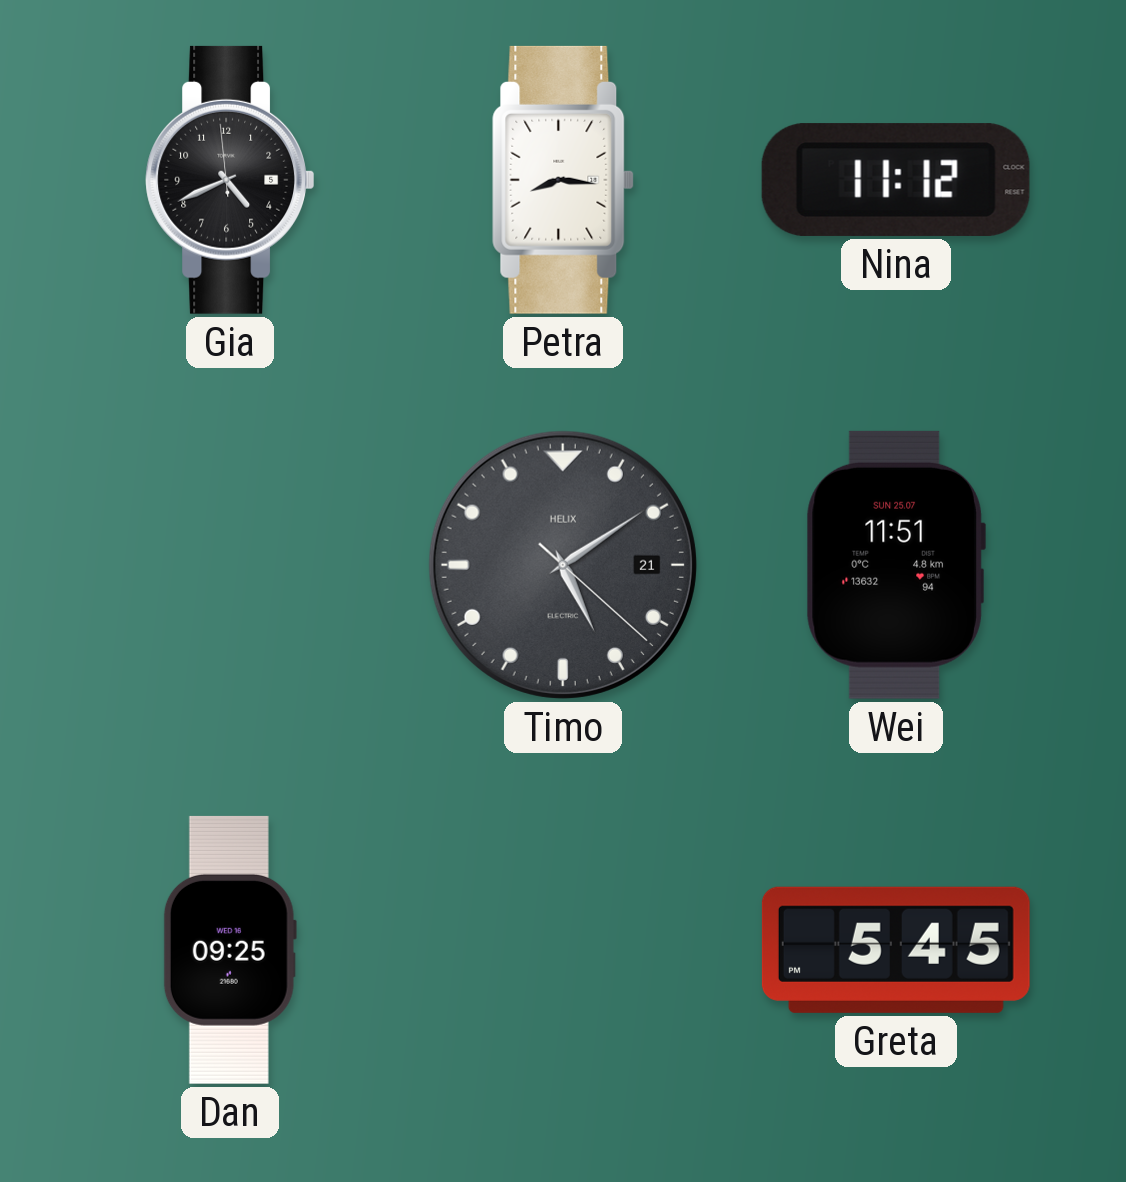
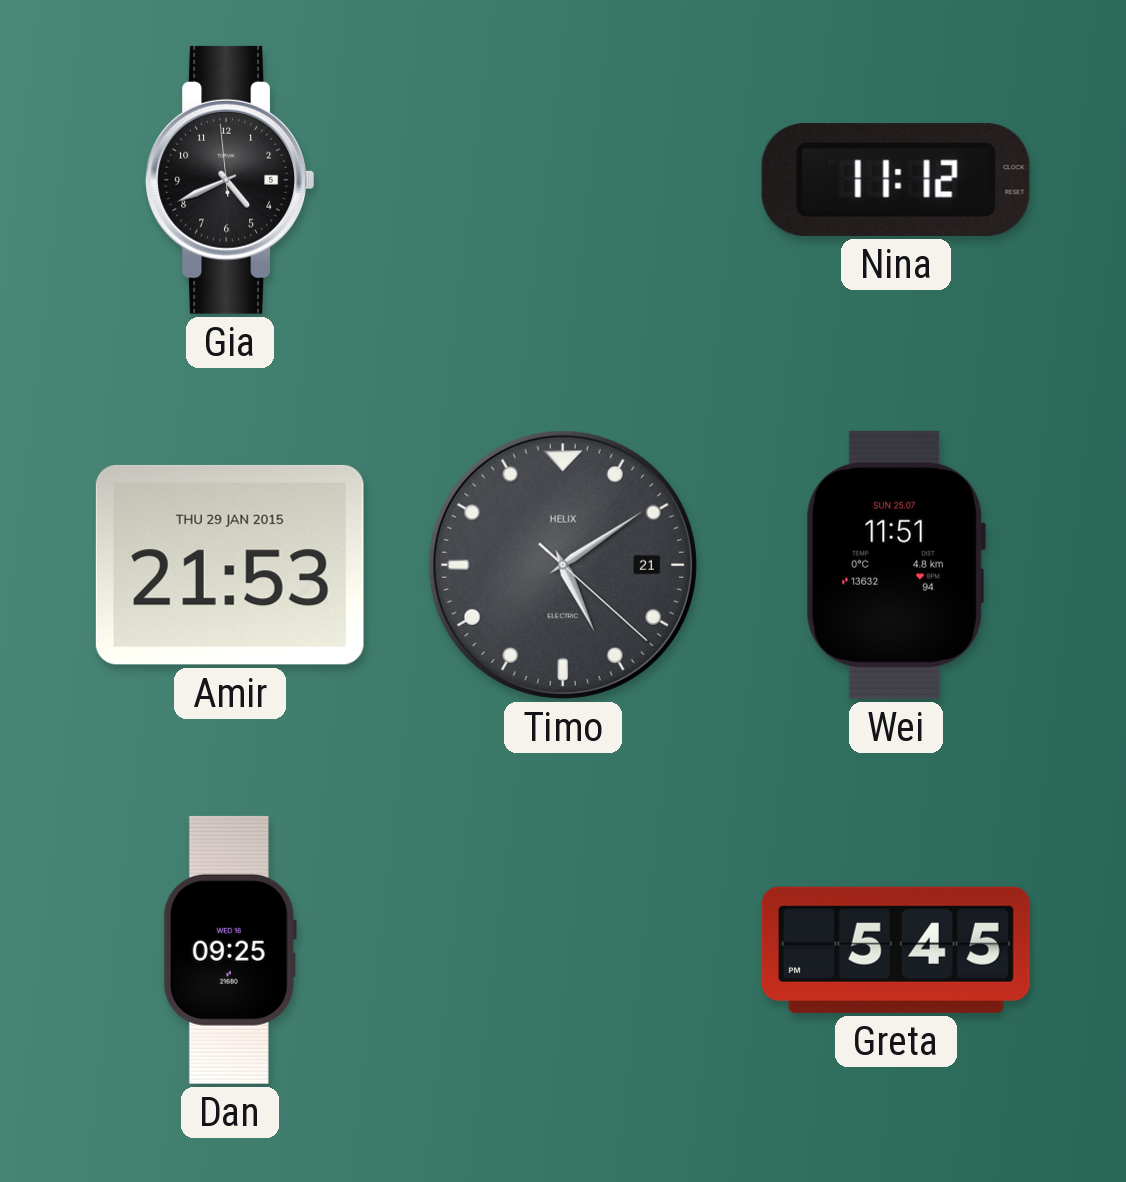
Petra: 8:16 -> none (563, 180)
Amir: none -> 21:53 (230, 565)
